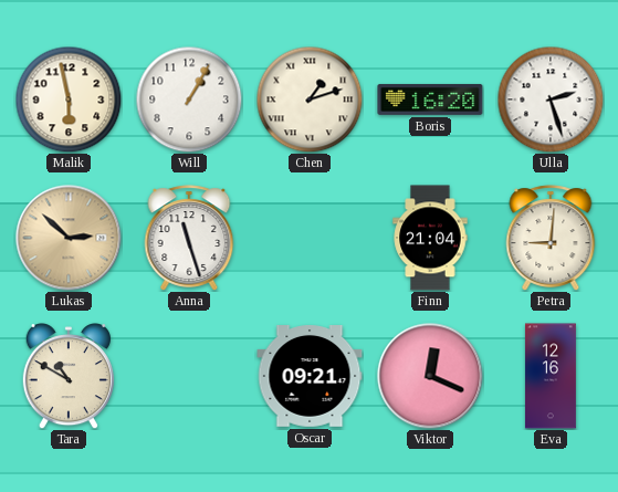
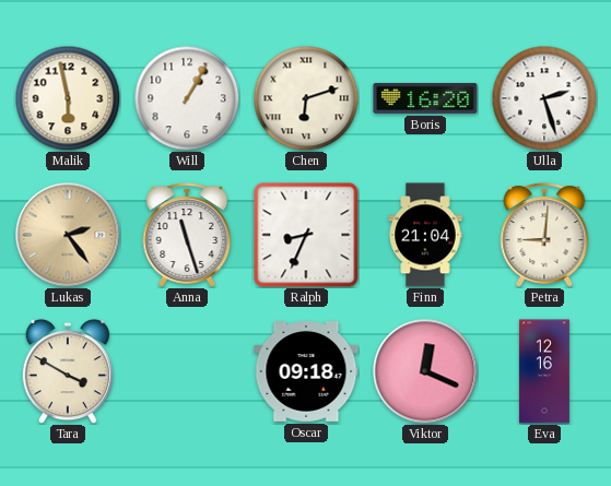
Chen: 1:12 -> 6:12 (306, 98)
Lukas: 2:52 -> 2:24 (68, 235)
Ralph: none -> 8:34 (306, 235)
Tara: 10:50 -> 3:50 (68, 372)
Oscar: 09:21 -> 09:18 (306, 372)
